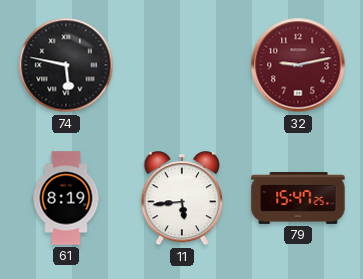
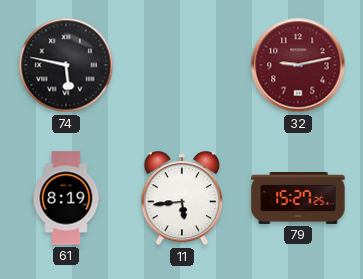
79: 15:47 -> 15:27 (298, 199)
